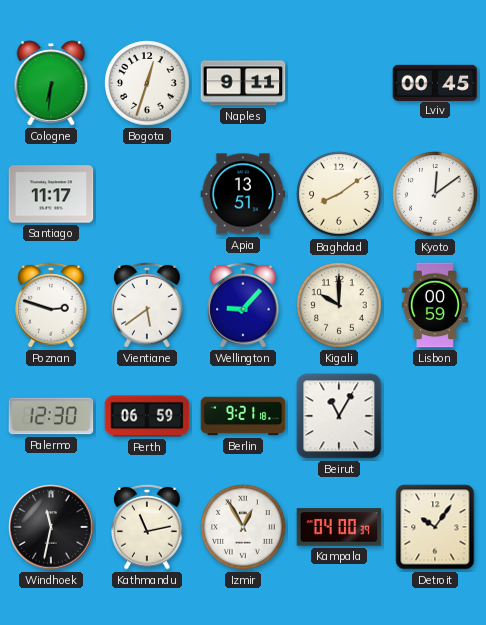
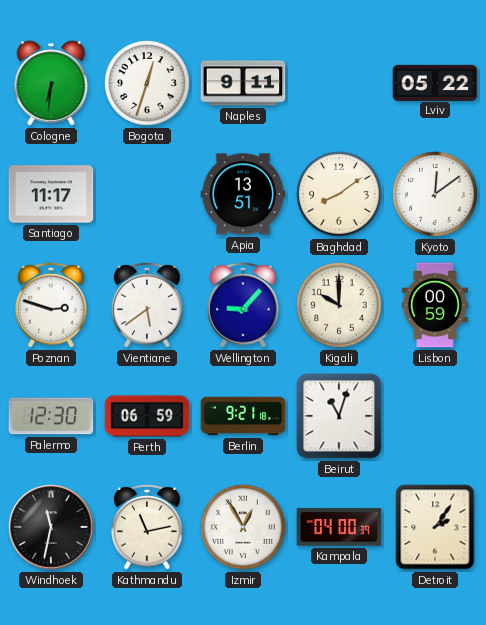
Lviv: 00:45 -> 05:22 (435, 82)
Beirut: 11:05 -> 11:03 (339, 416)
Detroit: 10:06 -> 2:06 (435, 527)
